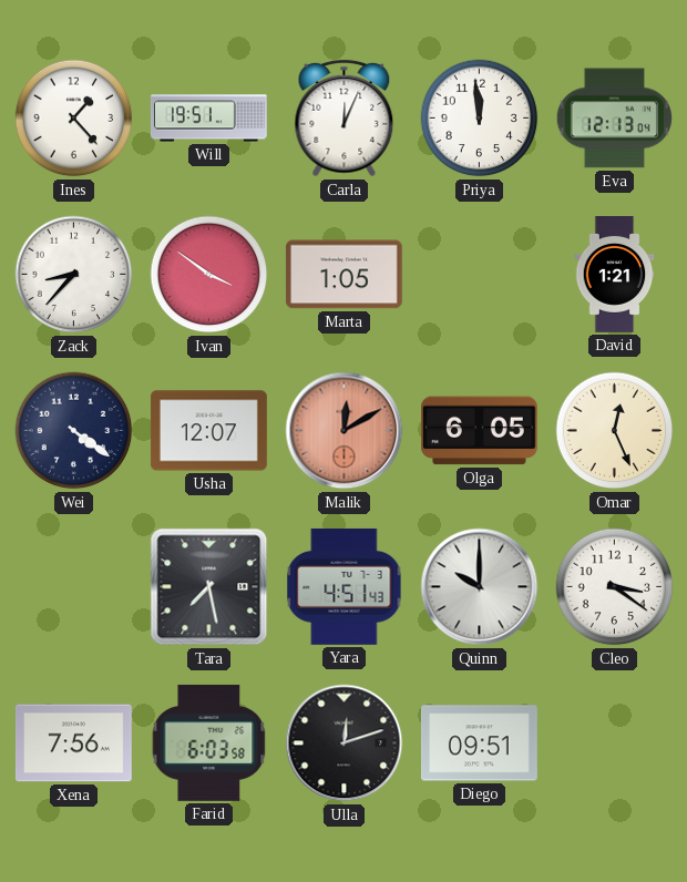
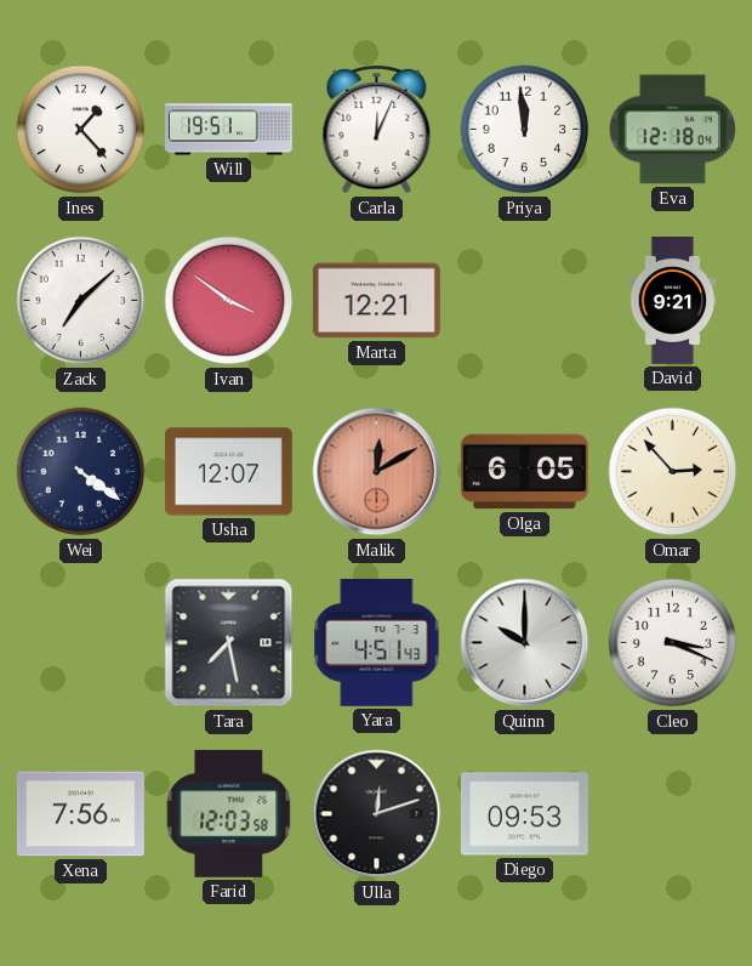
Eva: 12:13 -> 12:18 (672, 130)
Zack: 8:37 -> 7:08 (81, 301)
Marta: 1:05 -> 12:21 (376, 301)
David: 1:21 -> 9:21 (673, 301)
Omar: 12:26 -> 2:53 (673, 472)
Cleo: 3:21 -> 3:19 (673, 643)
Farid: 6:03 -> 12:03 (229, 813)
Diego: 09:51 -> 09:53 (524, 814)
